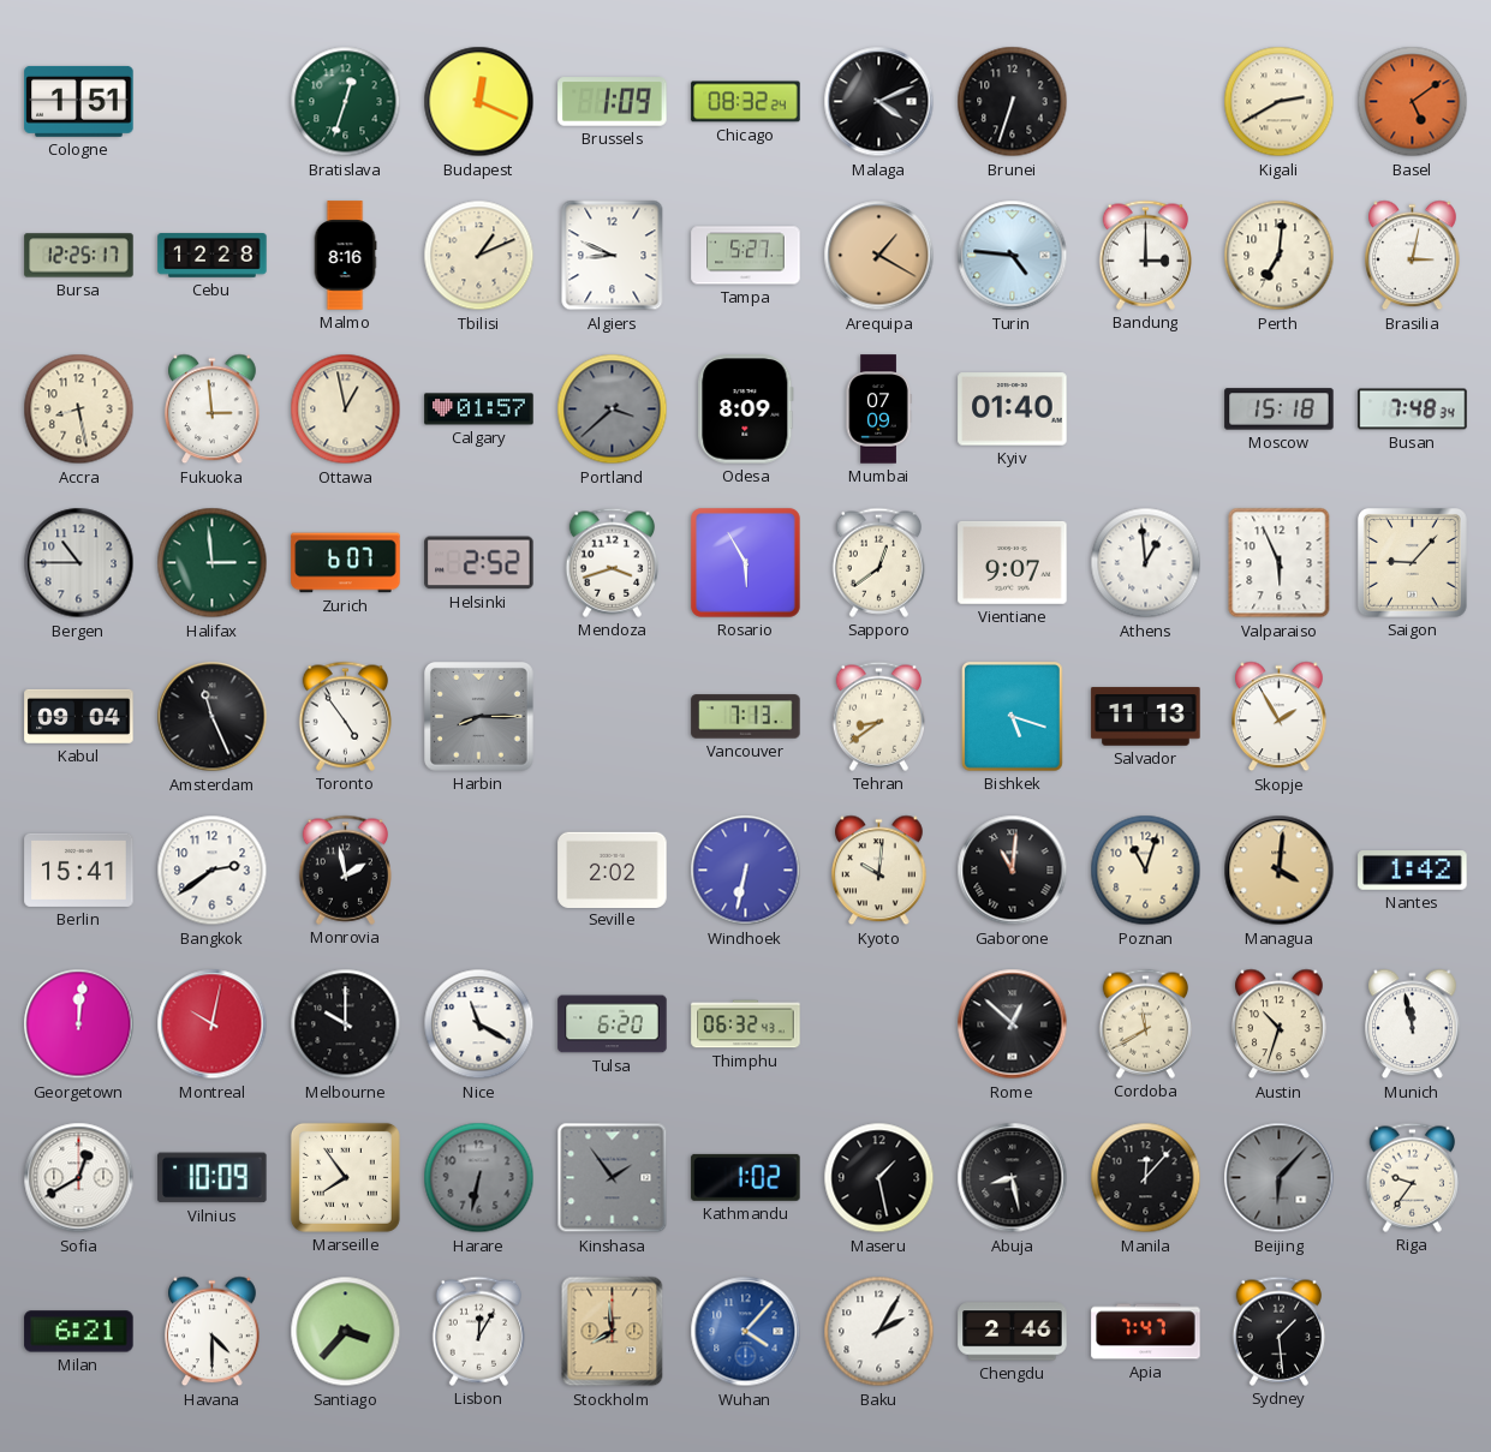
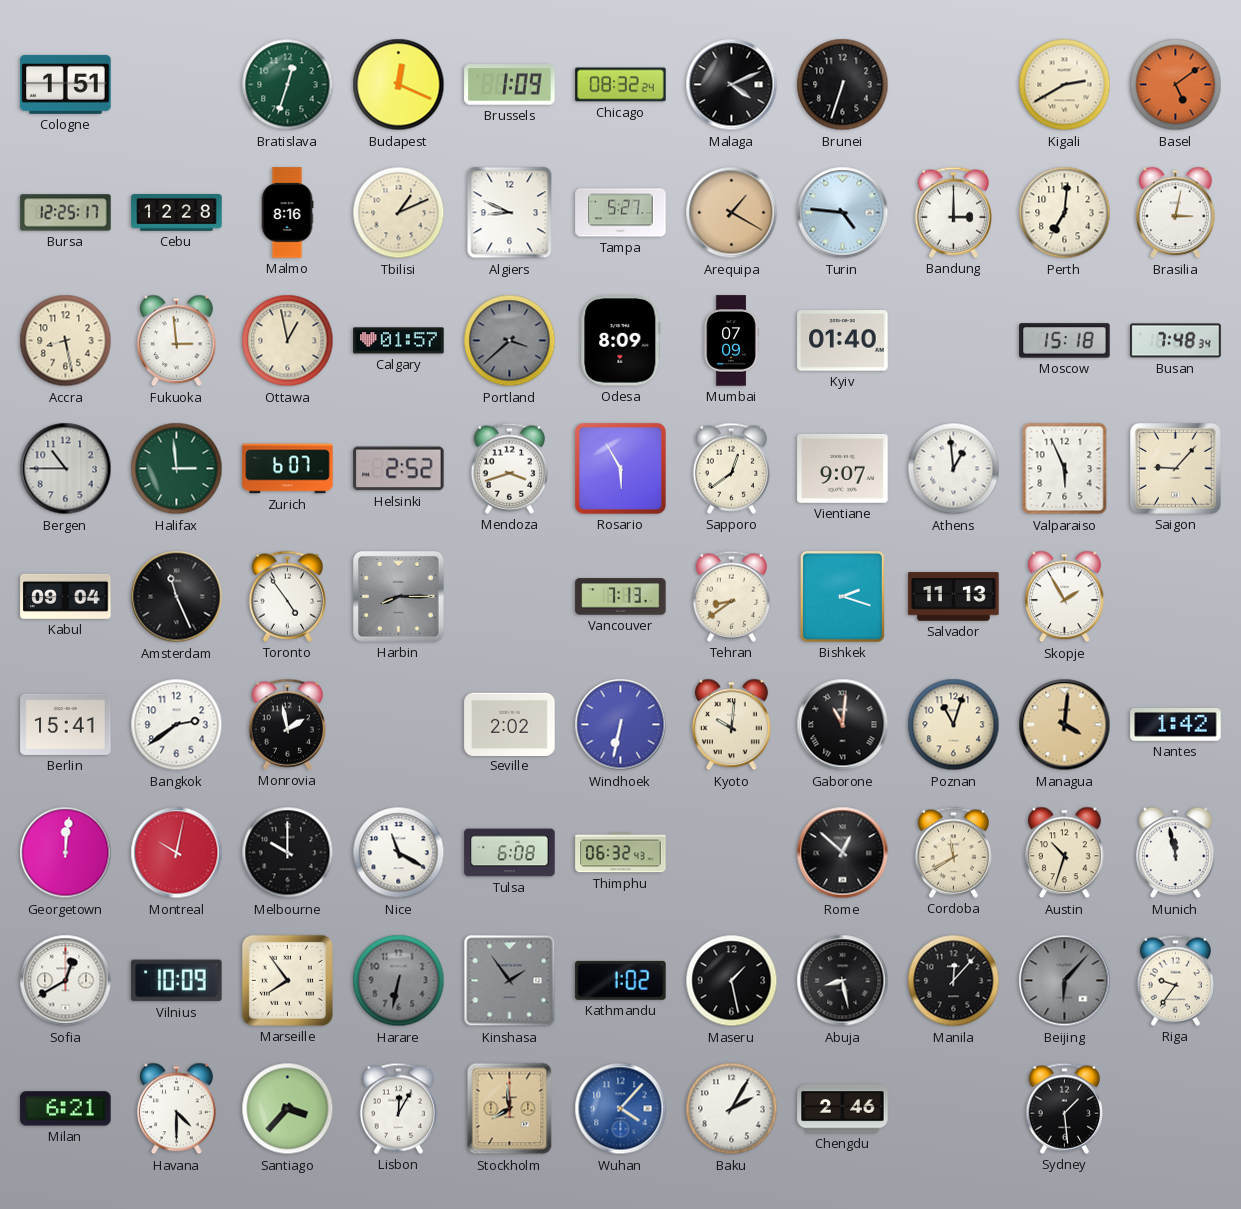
Bishkek: 5:18 -> 2:18 (842, 596)
Tulsa: 6:20 -> 6:08 (510, 853)
Apia: 7:47 -> none (1146, 1332)
